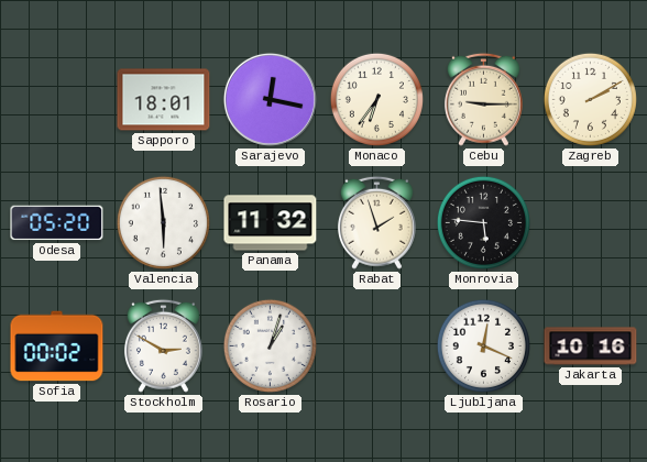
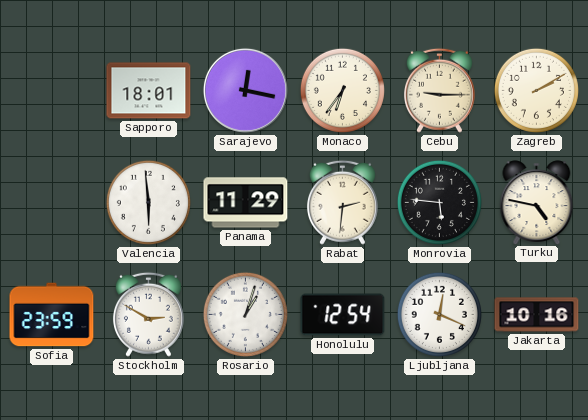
Odesa: 05:20 -> none (57, 223)
Panama: 11:32 -> 11:29 (246, 203)
Rabat: 1:57 -> 2:31 (342, 202)
Turku: none -> 4:47 (537, 202)
Sofia: 00:02 -> 23:59 (52, 315)
Honolulu: none -> 12:54 (343, 315)
